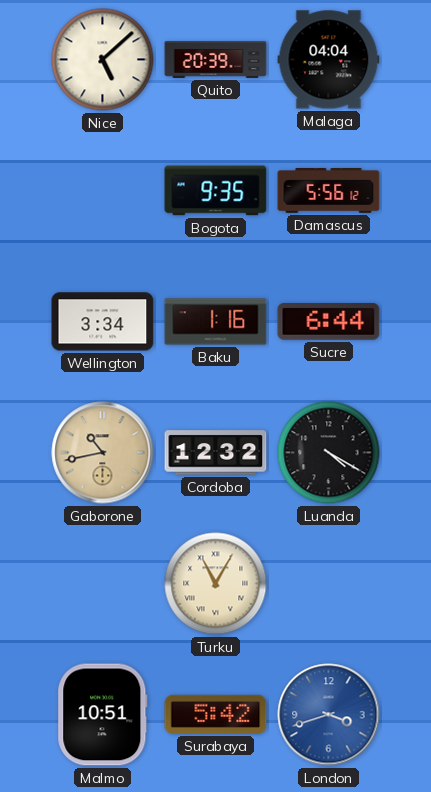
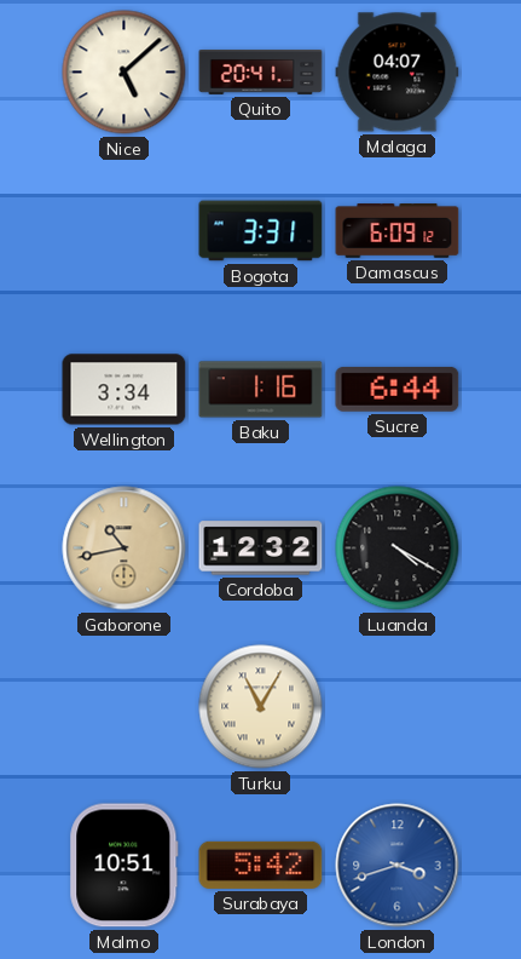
Quito: 20:39 -> 20:41 (261, 73)
Malaga: 04:04 -> 04:07 (398, 73)
Bogota: 9:35 -> 3:31 (261, 231)
Damascus: 5:56 -> 6:09 (398, 231)
